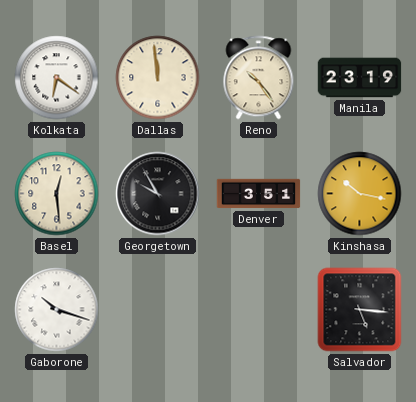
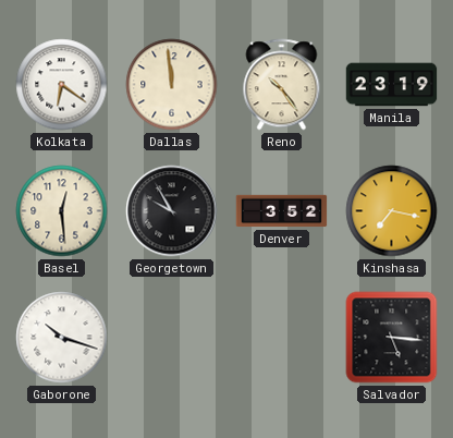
Denver: 3:51 -> 3:52 (282, 211)
Kinshasa: 10:17 -> 7:17 (392, 211)
